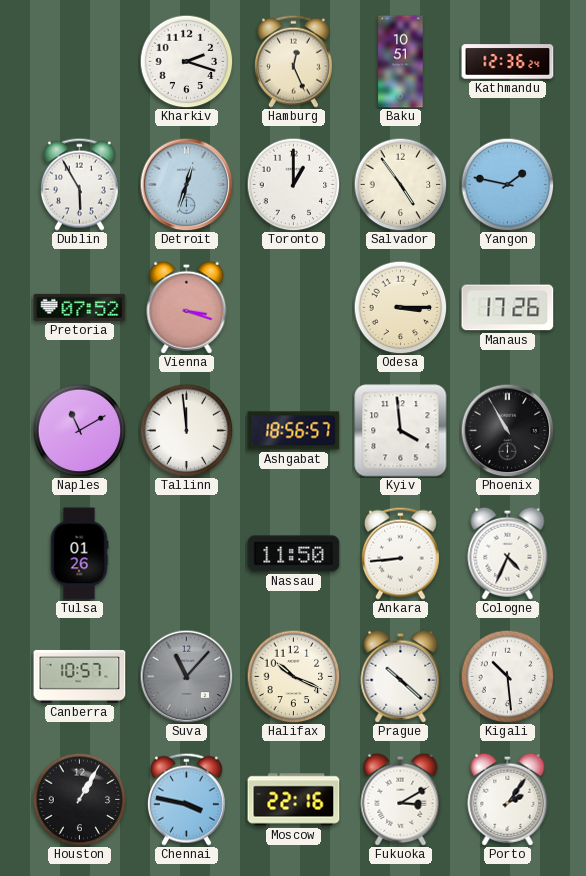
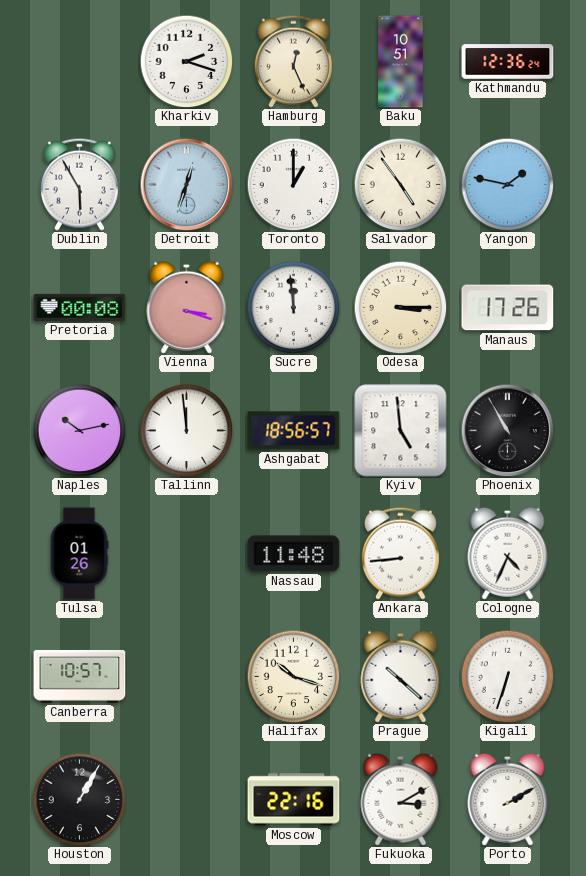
Pretoria: 07:52 -> 00:08 (80, 307)
Sucre: none -> 11:59 (293, 307)
Naples: 11:10 -> 10:13 (79, 430)
Kyiv: 3:59 -> 4:59 (401, 431)
Nassau: 11:50 -> 11:48 (294, 554)
Suva: 11:07 -> none (186, 676)
Halifax: 10:19 -> 10:18 (293, 676)
Kigali: 10:29 -> 6:33 (507, 676)
Chennai: 3:47 -> none (186, 799)
Porto: 2:06 -> 2:10 (508, 799)
